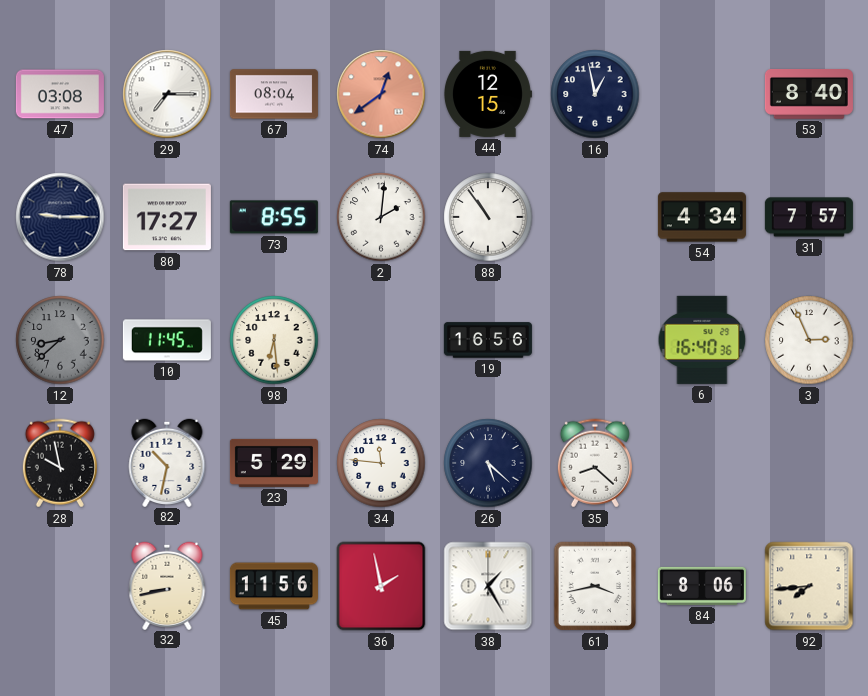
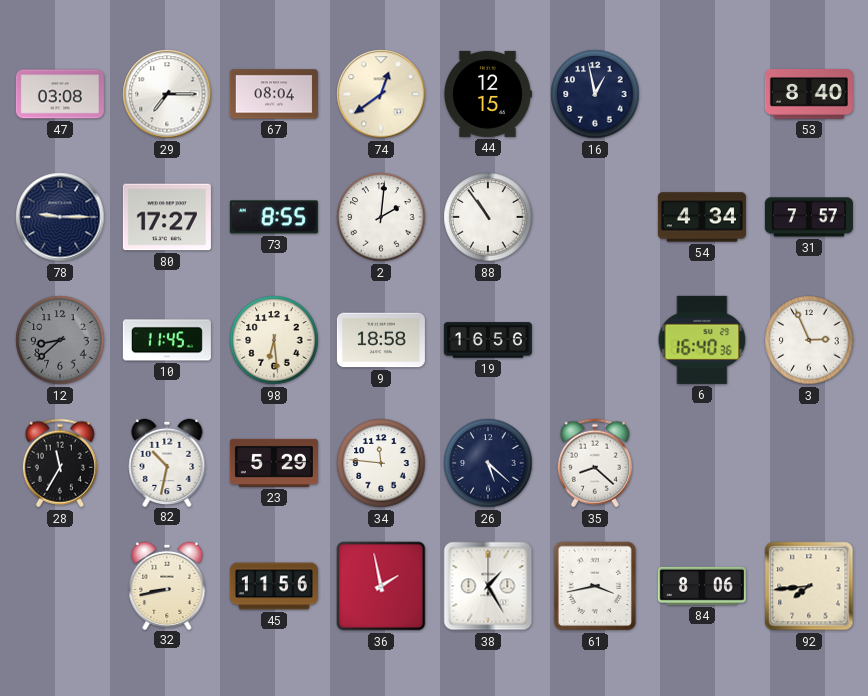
74 dial: salmon -> cream (381, 94)
9: none -> 18:58 (381, 340)
28: 9:58 -> 11:35 (60, 463)
